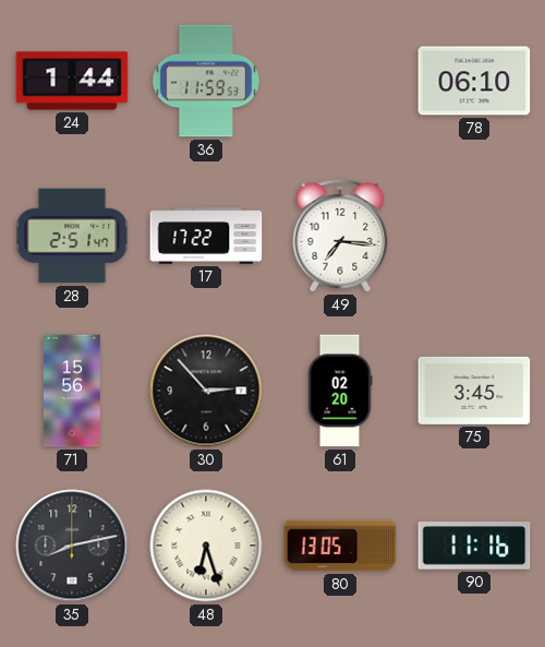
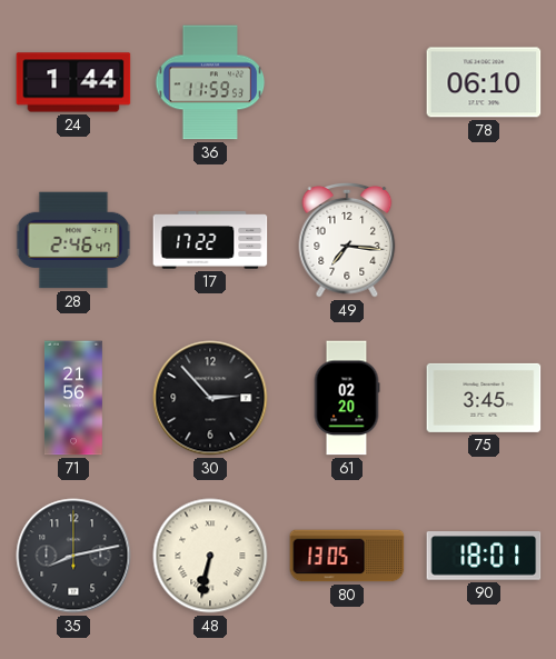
28: 2:51 -> 2:46 (73, 240)
71: 15:56 -> 21:56 (73, 398)
48: 6:27 -> 6:32 (210, 556)
90: 11:16 -> 18:01 (484, 556)
